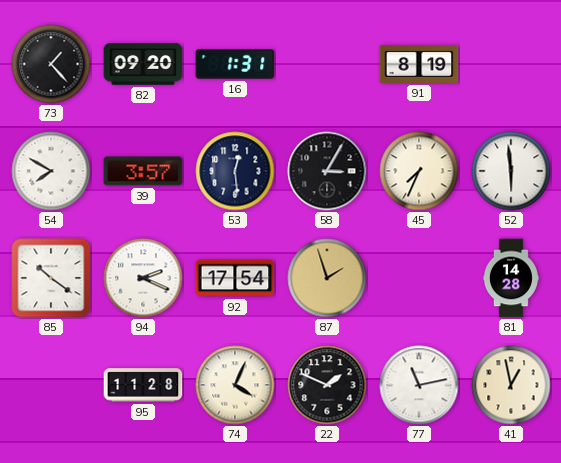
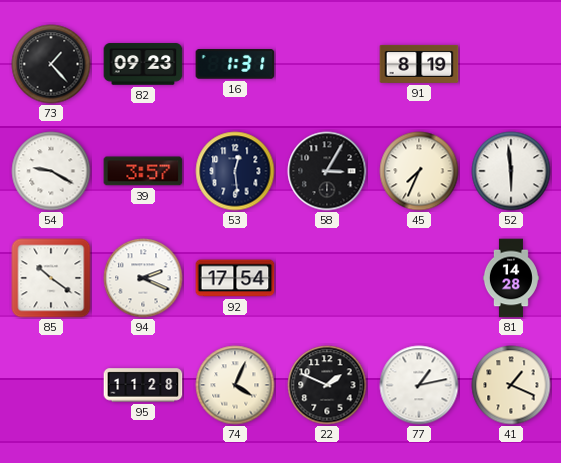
82: 09:20 -> 09:23 (143, 64)
54: 7:50 -> 9:20 (51, 171)
87: 1:57 -> none (327, 278)
77: 11:13 -> 1:13 (419, 385)
41: 12:58 -> 1:19 (511, 385)
